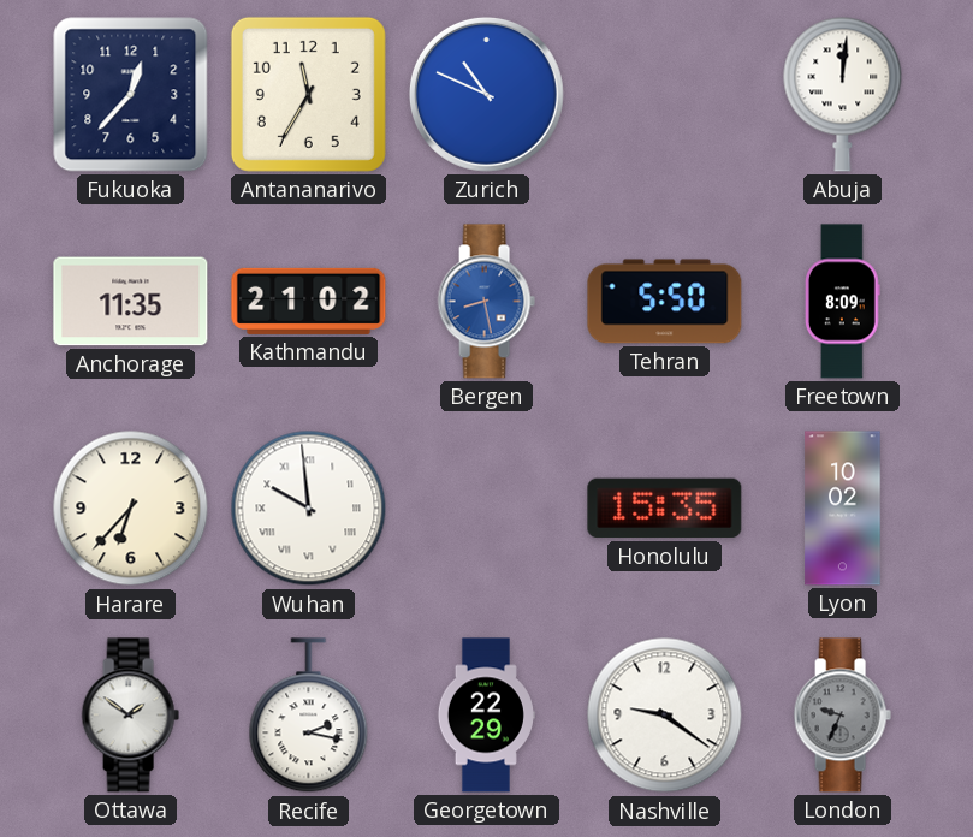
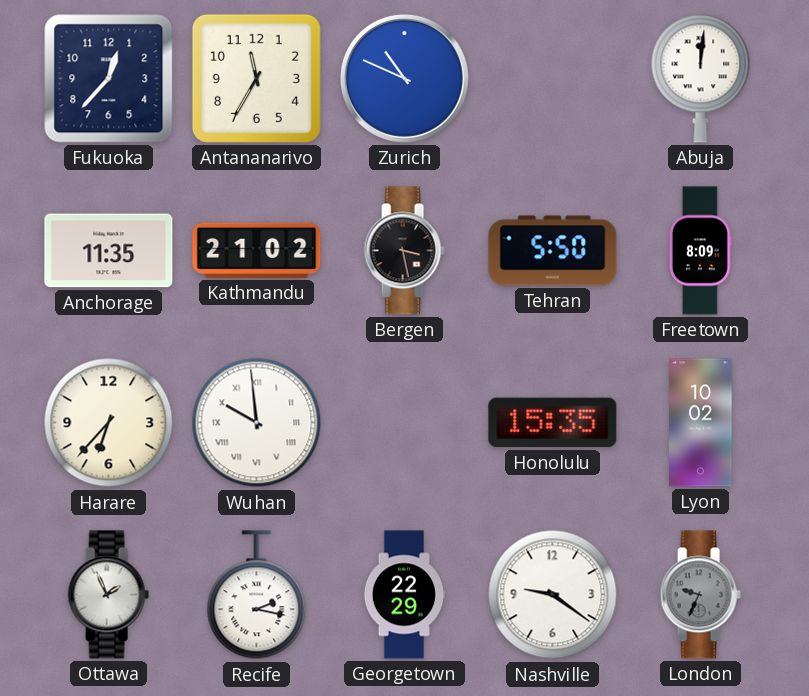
Bergen: 8:28 -> 3:28 (404, 251)
Bergen dial: blue -> black (404, 251)
Ottawa: 1:51 -> 1:56 (108, 595)
